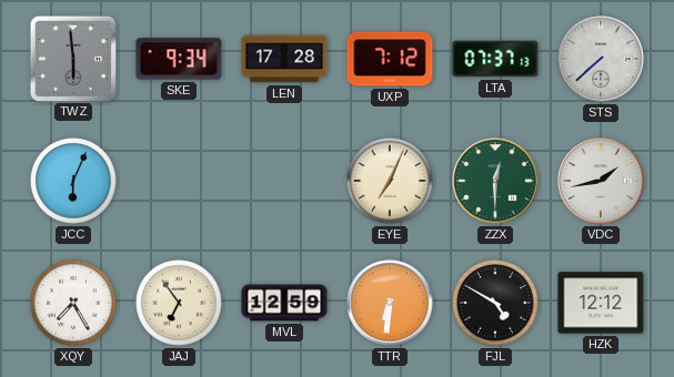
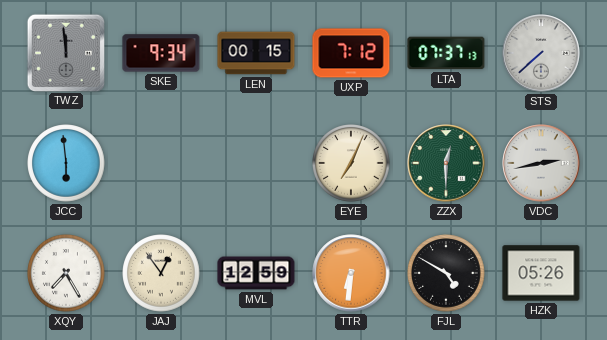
TWZ: 5:59 -> 11:59 (65, 52)
LEN: 17:28 -> 00:15 (256, 53)
JCC: 6:04 -> 5:59 (66, 163)
VDC: 1:43 -> 2:43 (541, 163)
JAJ: 6:54 -> 12:54 (161, 273)
HZK: 12:12 -> 05:26 (541, 273)
